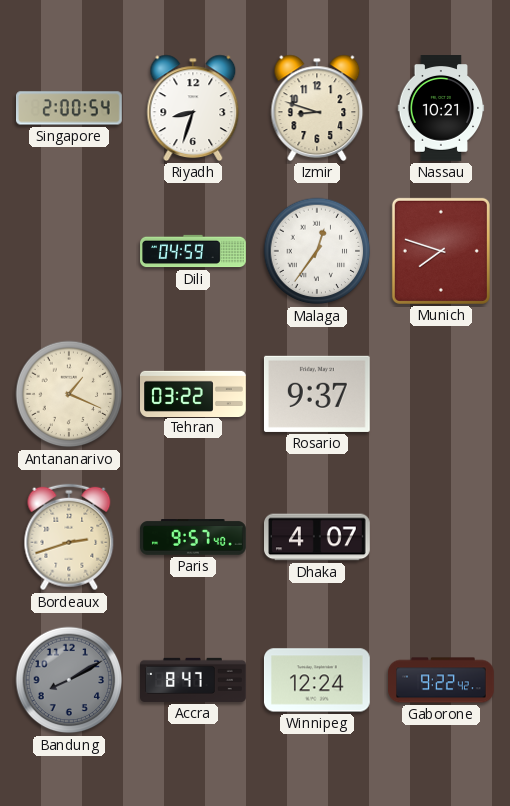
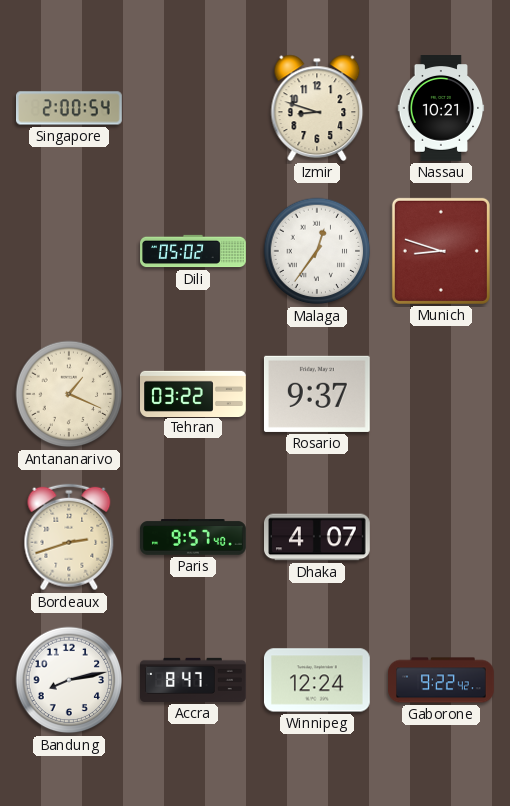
Riyadh: 8:33 -> none (193, 108)
Dili: 04:59 -> 05:02 (193, 251)
Munich: 7:48 -> 8:48 (441, 251)
Bandung: 8:10 -> 8:13 (69, 680)
Bandung dial: grey -> white (69, 680)
